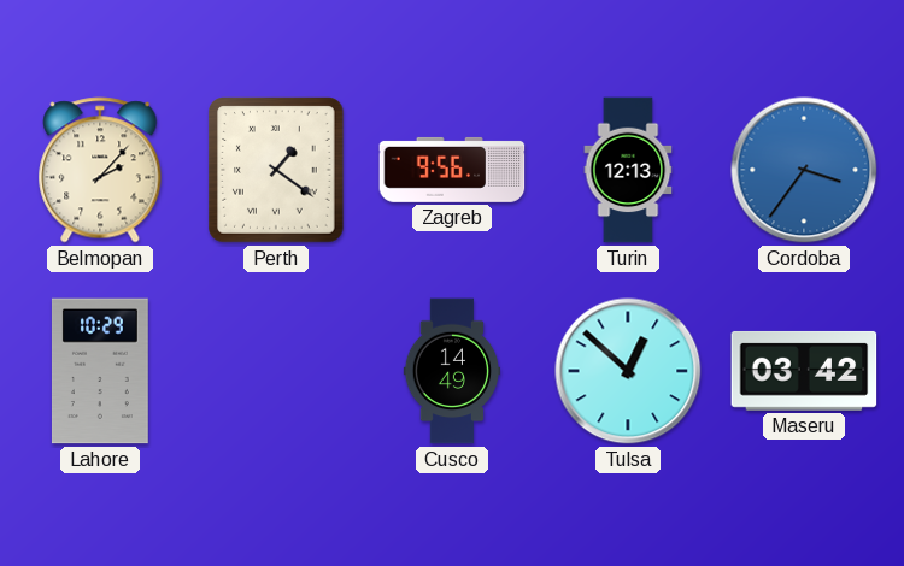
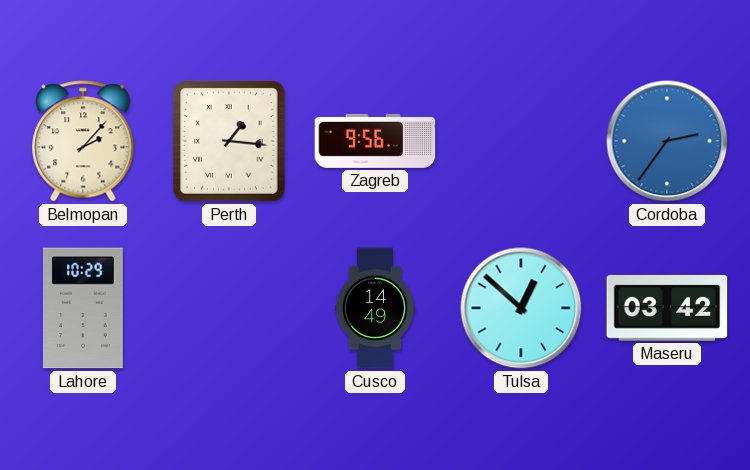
Perth: 1:21 -> 1:16 (229, 141)
Turin: 12:13 -> none (628, 170)
Cordoba: 3:36 -> 2:36 (667, 141)
